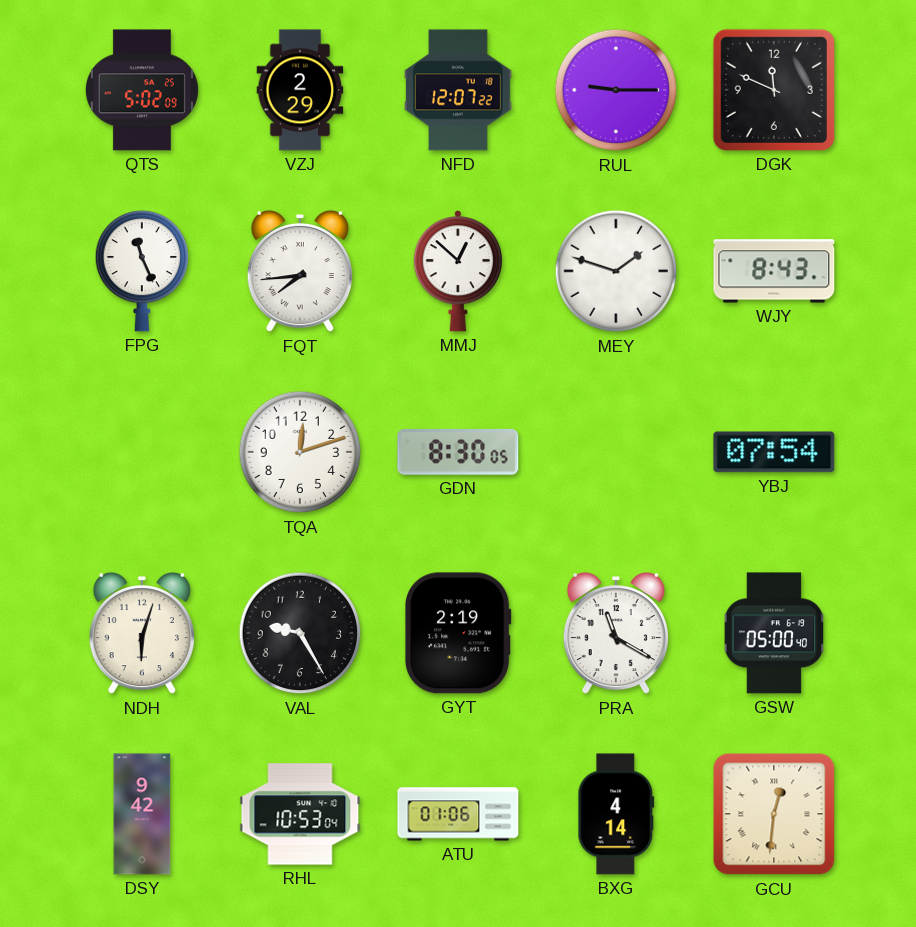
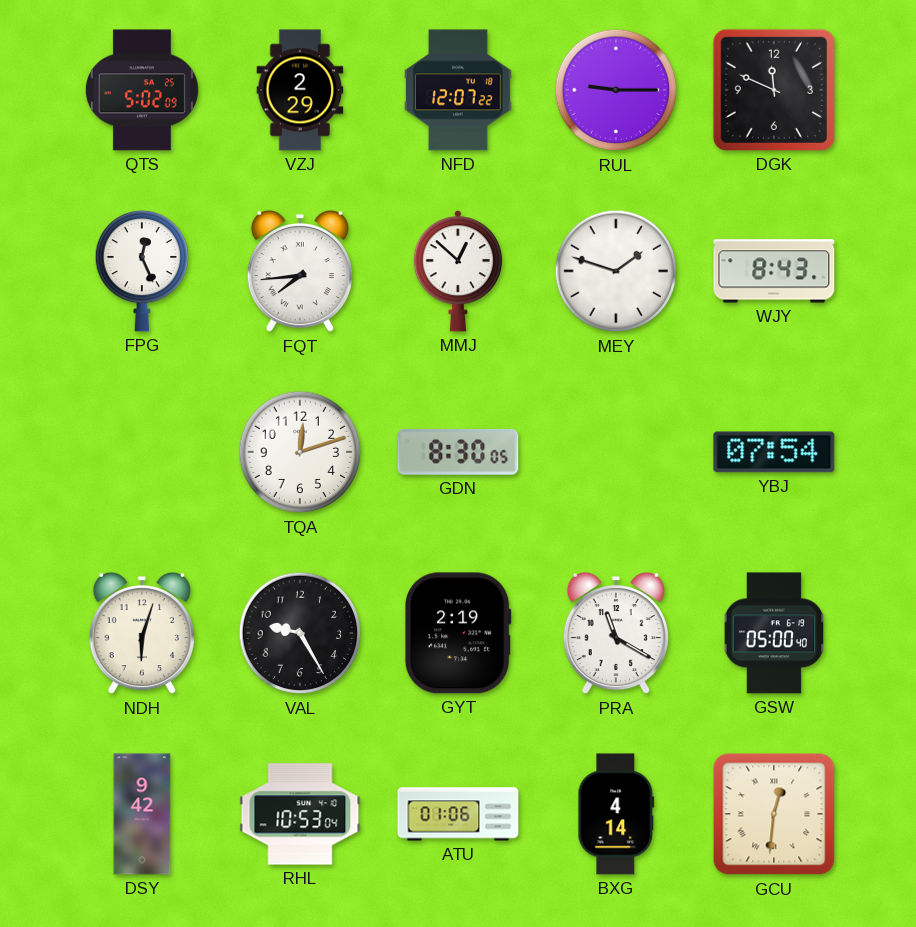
FPG: 11:26 -> 12:26 (142, 271)
